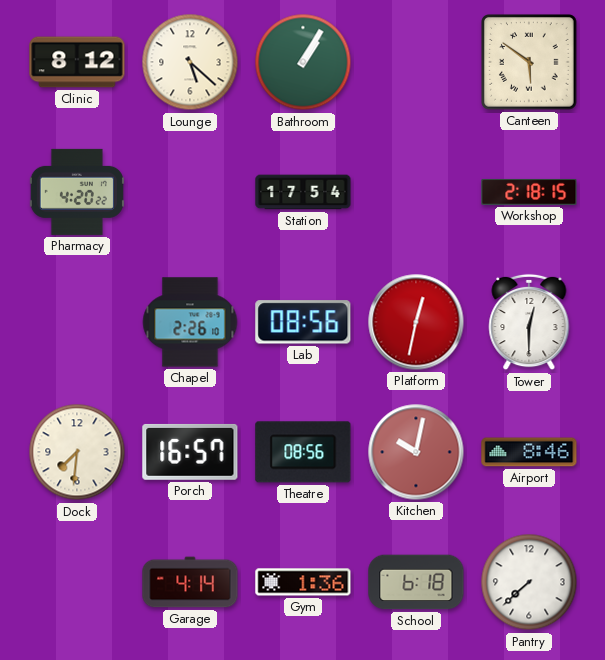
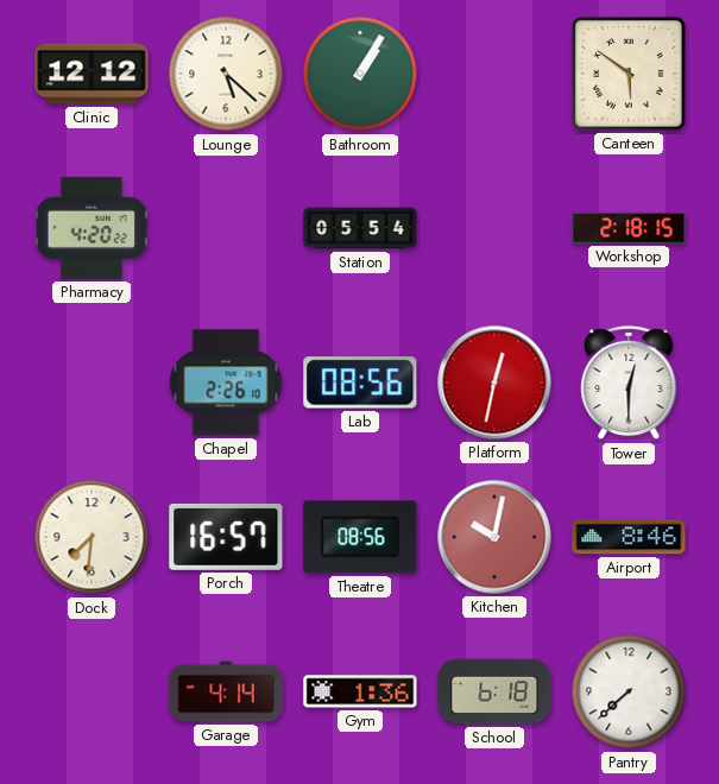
Clinic: 8:12 -> 12:12 (92, 74)
Station: 17:54 -> 05:54 (360, 228)
